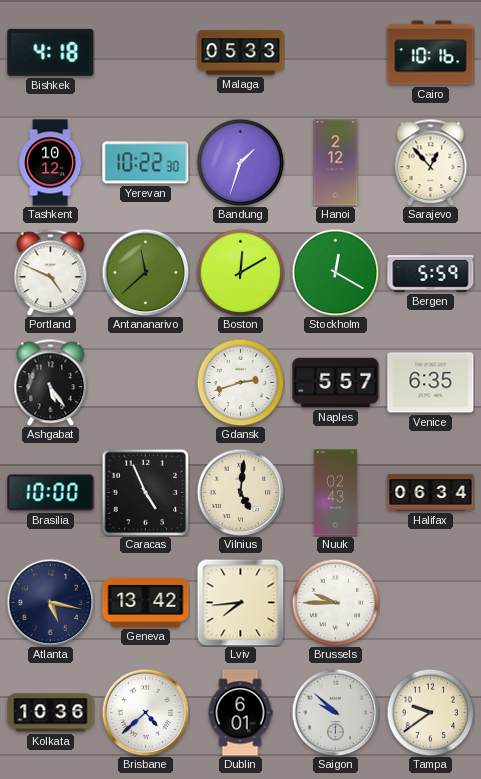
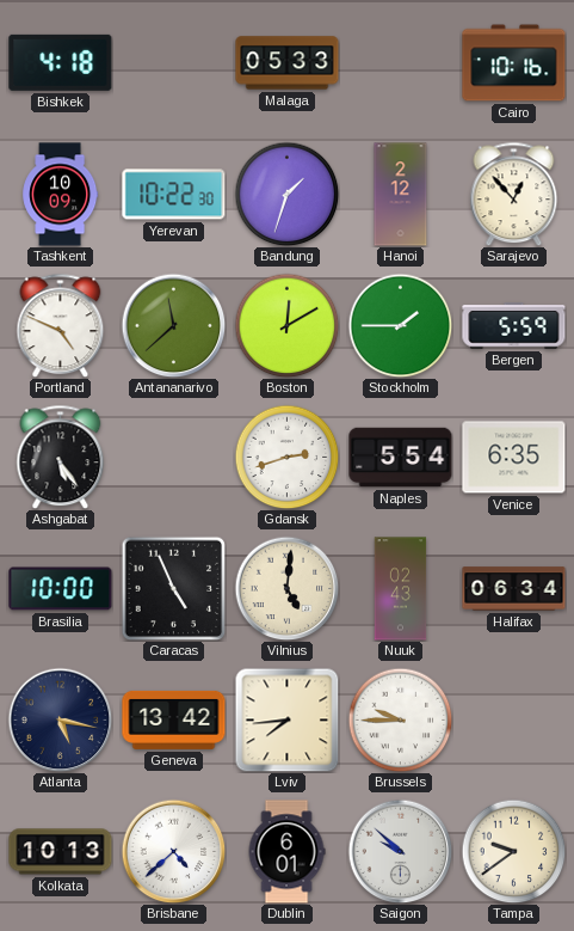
Tashkent: 10:12 -> 10:09 (61, 195)
Stockholm: 12:20 -> 1:45 (400, 325)
Naples: 5:57 -> 5:54 (401, 458)
Kolkata: 10:36 -> 10:13 (61, 852)
